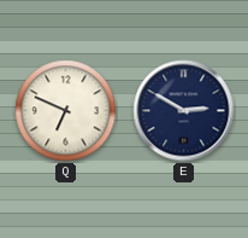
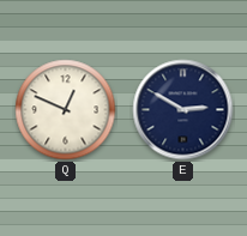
Q: 6:49 -> 12:49 (66, 110)
